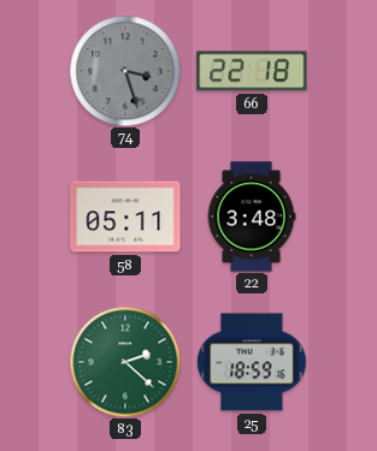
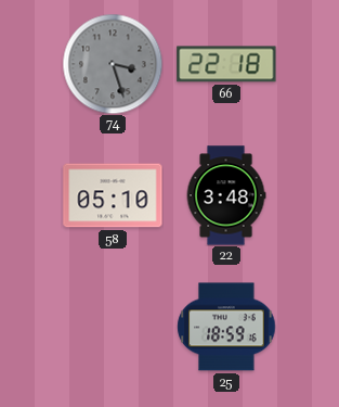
58: 05:11 -> 05:10 (113, 195)
83: 2:22 -> none (125, 362)
